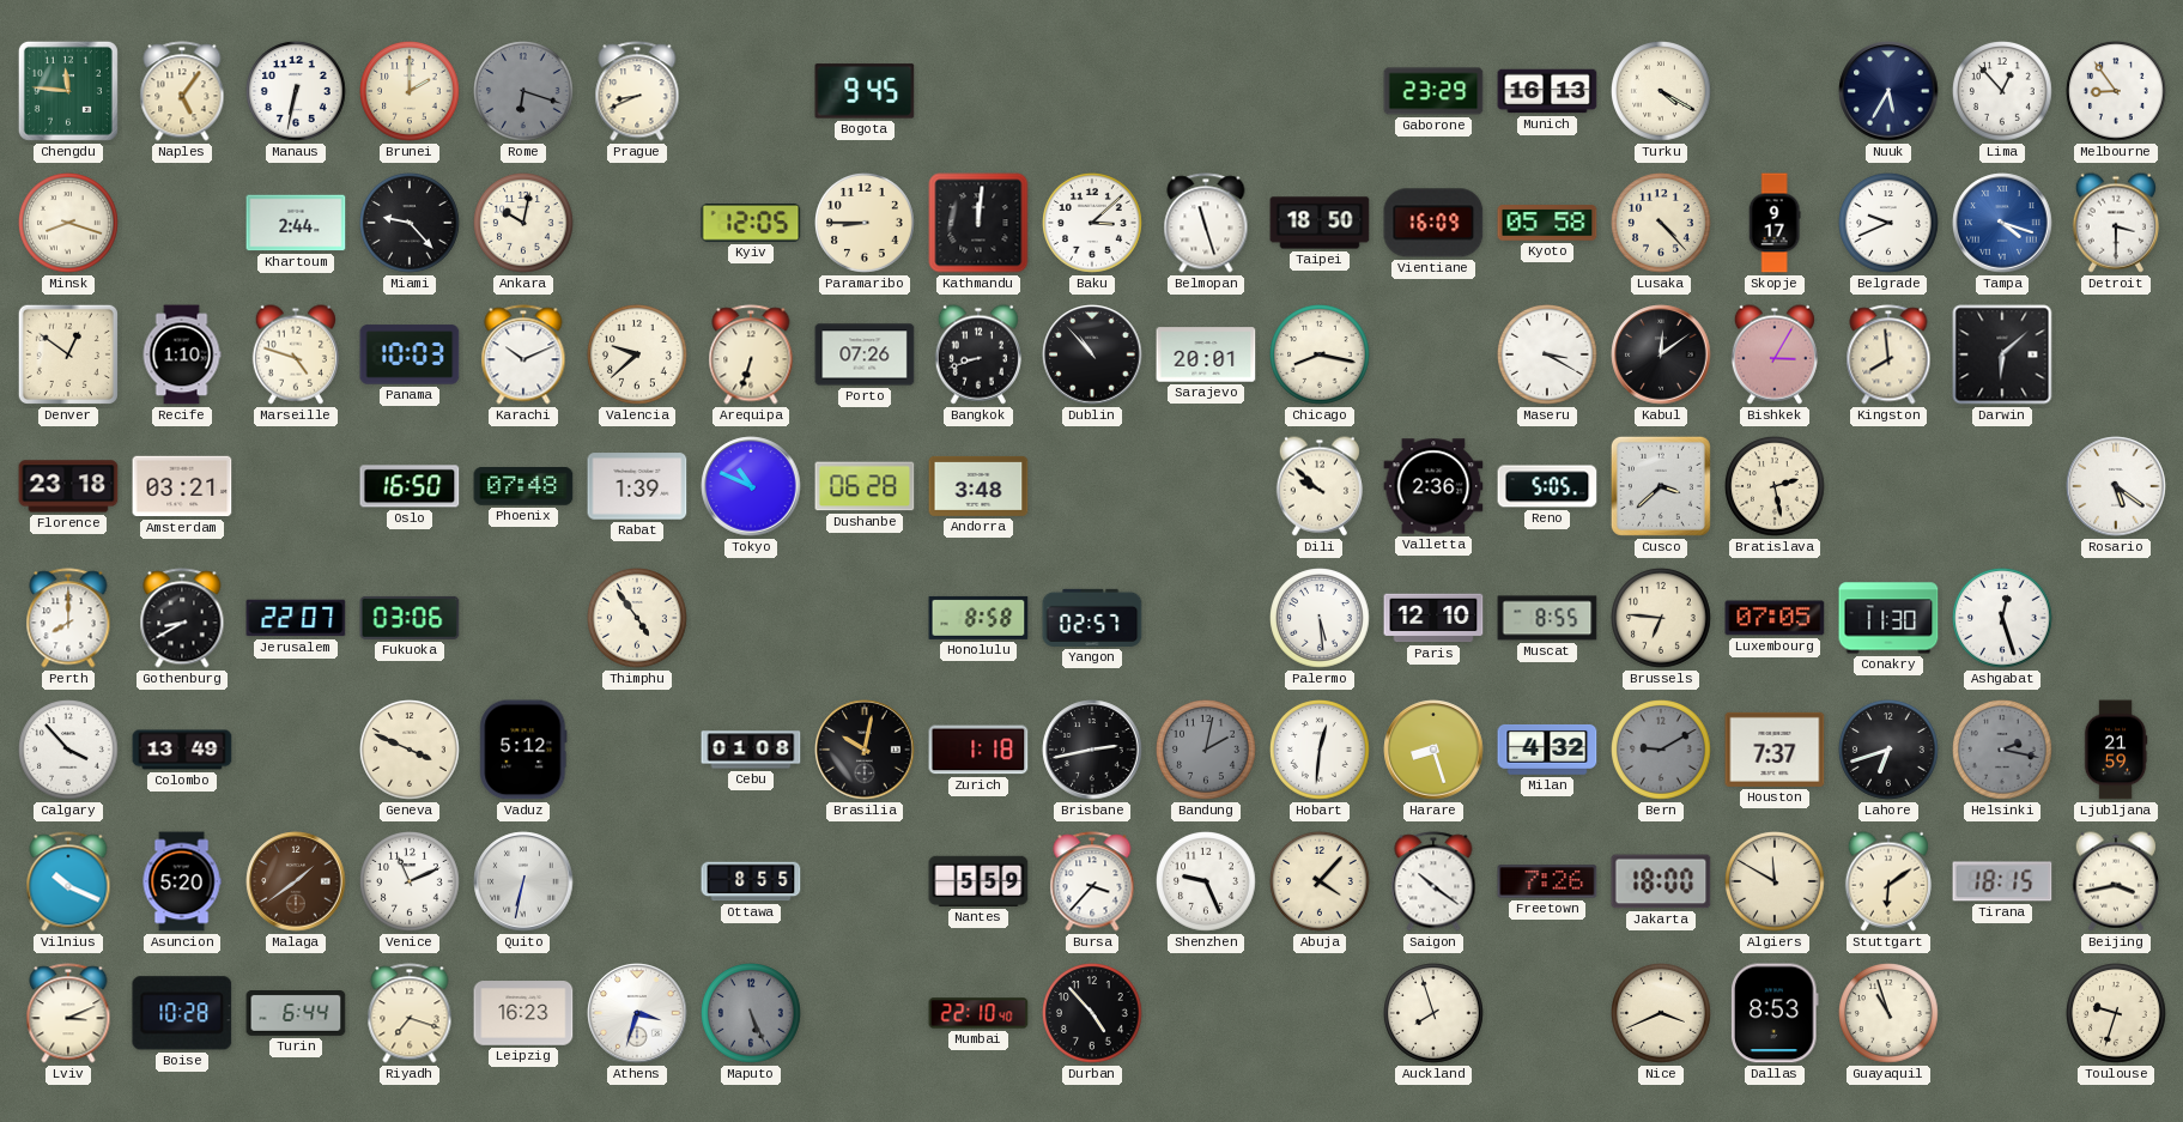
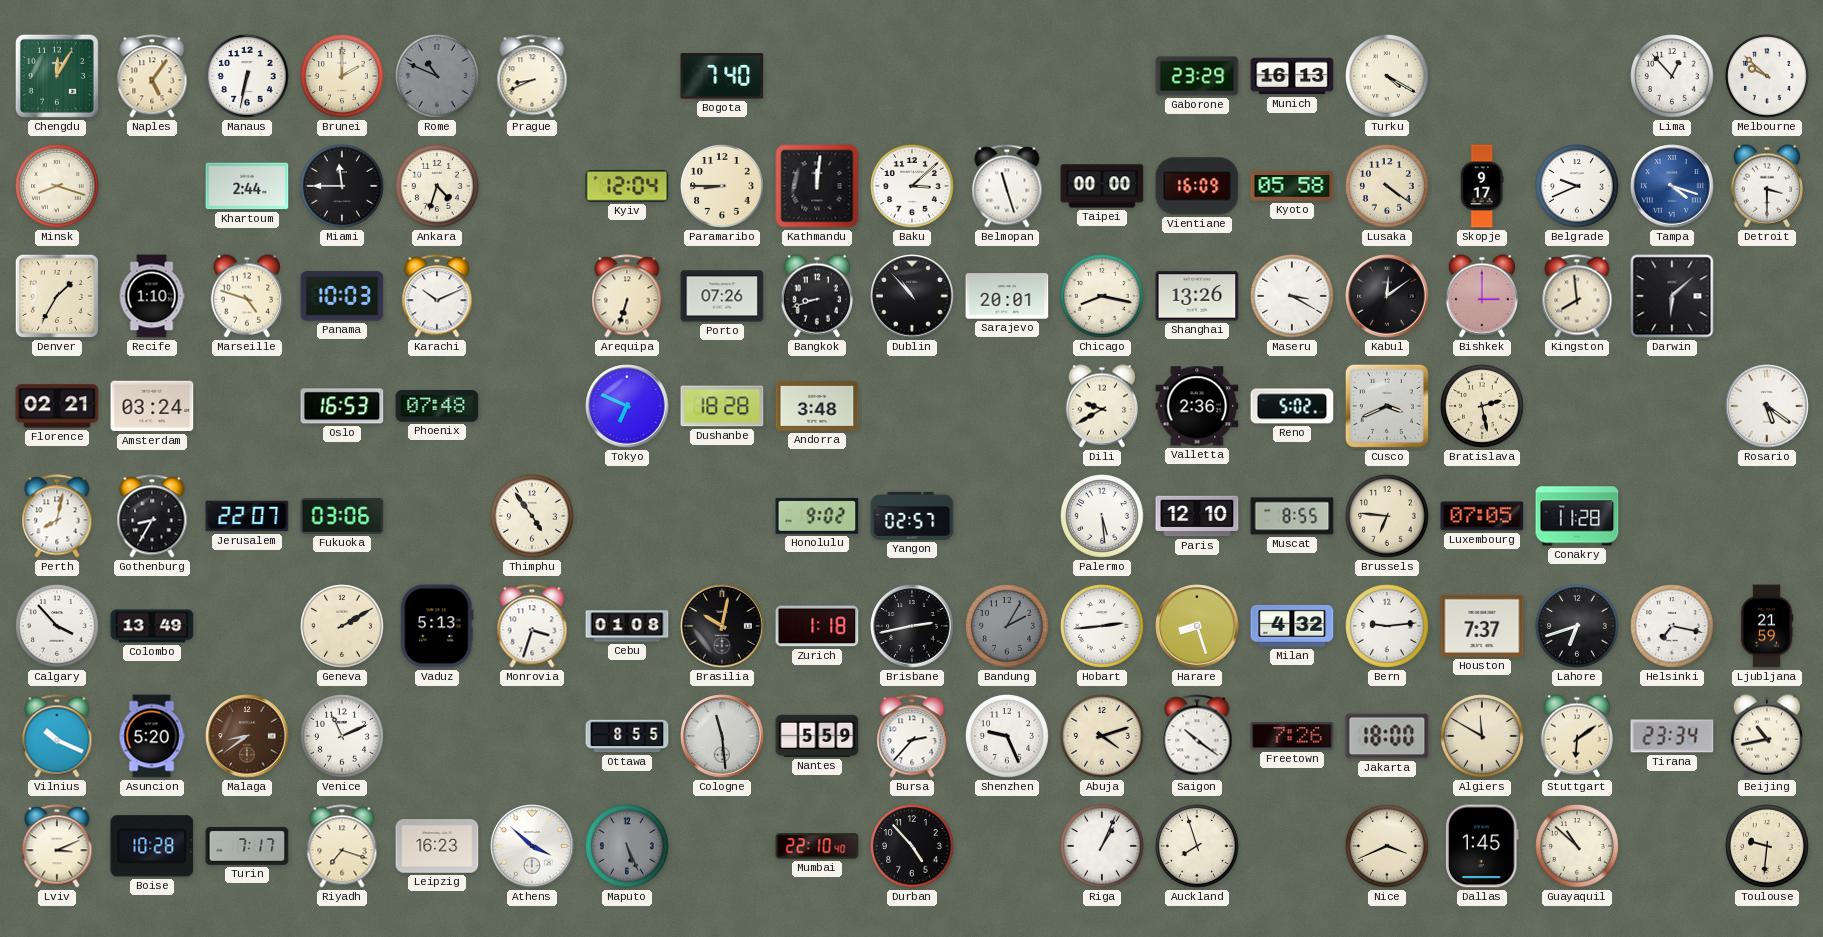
Chengdu: 11:46 -> 12:05 (57, 76)
Rome: 6:18 -> 10:49 (438, 77)
Bogota: 9:45 -> 7:40 (722, 76)
Nuuk: 5:35 -> none (1888, 91)
Melbourne: 8:54 -> 9:52 (1768, 77)
Miami: 9:23 -> 11:45 (343, 187)
Ankara: 10:02 -> 4:33 (438, 187)
Kyiv: 12:05 -> 12:04 (627, 187)
Taipei: 18:50 -> 00:00 (1102, 186)
Lusaka: 4:23 -> 4:21 (1388, 187)
Denver: 12:51 -> 1:35 (57, 296)
Valencia: 9:38 -> none (638, 356)
Shanghai: none -> 13:26 (1197, 296)
Bishkek: 3:05 -> 3:00 (1482, 296)
Florence: 23:18 -> 02:21 (57, 406)
Amsterdam: 03:21 -> 03:24 (152, 406)
Oslo: 16:50 -> 16:53 (342, 406)
Rabat: 1:39 -> none (637, 486)
Tokyo: 10:49 -> 6:49 (627, 406)
Dushanbe: 06:28 -> 18:28 (722, 406)
Dili: 9:52 -> 9:40 (1102, 406)
Reno: 5:05 -> 5:02 (1292, 406)
Cusco: 3:38 -> 3:41 (1387, 406)
Perth: 8:00 -> 8:02 (57, 516)
Gothenburg: 8:40 -> 8:35 (152, 516)
Honolulu: 8:58 -> 9:02 (817, 516)
Conakry: 11:30 -> 11:28 (1577, 516)
Ashgabat: 12:27 -> none (2003, 619)
Geneva: 3:49 -> 2:10 (343, 627)
Vaduz: 5:12 -> 5:13 (437, 626)
Monrovia: none -> 3:33 (532, 626)
Bandung: 2:02 -> 2:05 (1008, 627)
Hobart: 12:31 -> 2:44 (1103, 627)
Bern: 9:10 -> 9:14 (1388, 627)
Bern dial: grey -> white (1388, 627)
Helsinki: 2:17 -> 7:17 (1673, 627)
Helsinki dial: grey -> white (1673, 627)
Malaga: 1:39 -> 8:39 (247, 736)
Quito: 6:32 -> none (523, 881)
Cologne: none -> 11:29 (722, 736)
Bursa: 3:37 -> 2:37 (912, 736)
Abuja: 4:07 -> 4:12 (1103, 737)
Tirana: 18:15 -> 23:34 (1672, 736)
Beijing: 3:43 -> 10:43 (1767, 736)
Turin: 6:44 -> 7:17 (247, 847)
Athens: 3:33 -> 3:52 (532, 846)
Riga: none -> 1:04 (1103, 847)
Dallas: 8:53 -> 1:45 (1483, 846)
Guayaquil: 10:57 -> 10:52 (1578, 847)
Toulouse: 9:33 -> 9:31 (1768, 847)
